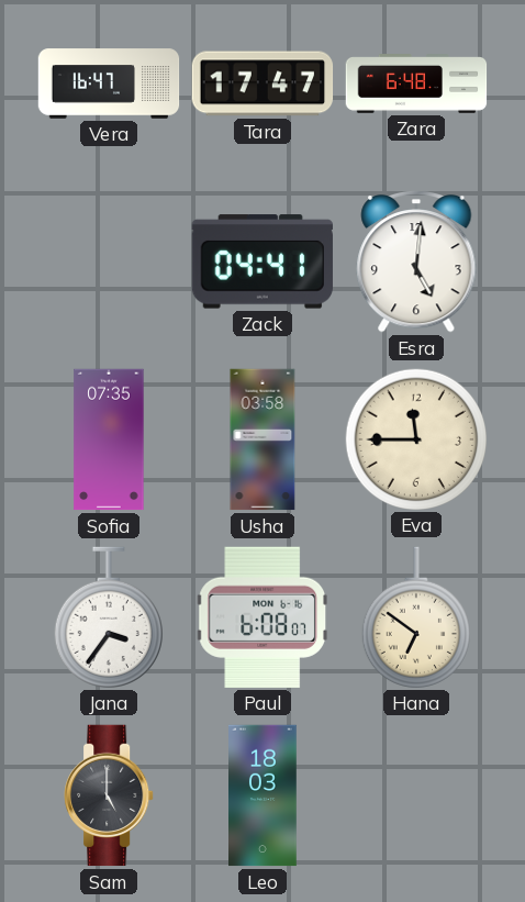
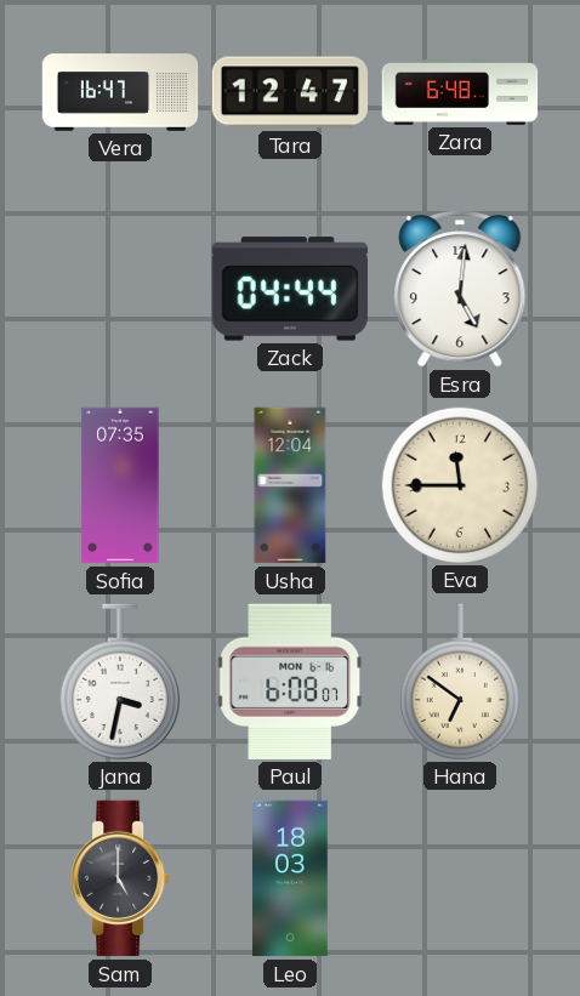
Tara: 17:47 -> 12:47 (290, 92)
Zack: 04:41 -> 04:44 (290, 289)
Usha: 03:58 -> 12:04 (290, 485)
Jana: 3:36 -> 3:32 (120, 682)
